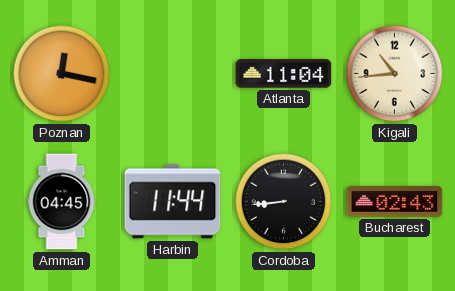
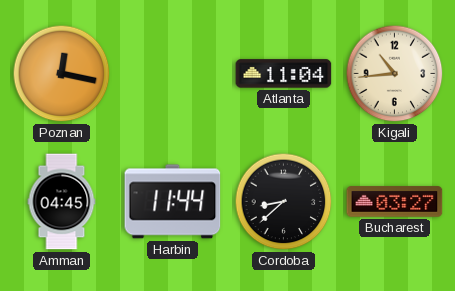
Cordoba: 8:44 -> 8:38 (284, 202)
Bucharest: 02:43 -> 03:27 (395, 202)
